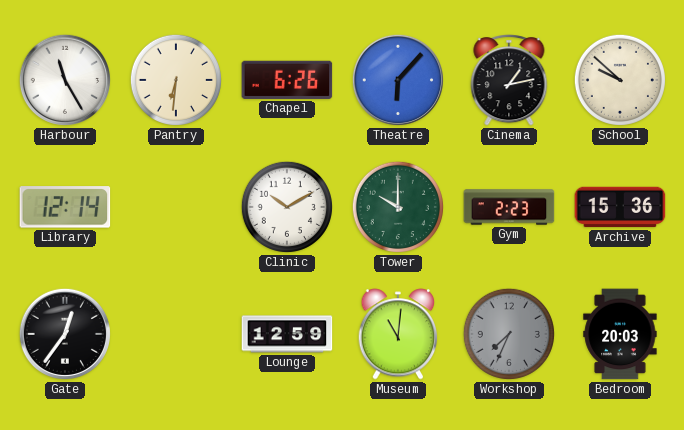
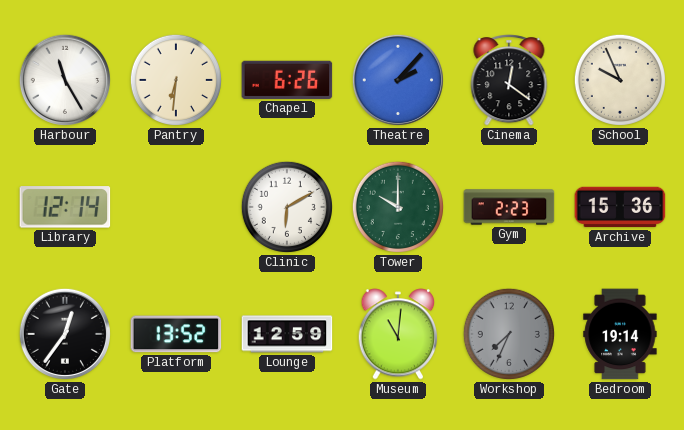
Theatre: 6:07 -> 2:07 (398, 80)
Cinema: 1:13 -> 12:21 (509, 80)
School: 9:52 -> 9:56 (620, 80)
Clinic: 10:10 -> 6:10 (287, 207)
Platform: none -> 13:52 (176, 334)
Bedroom: 20:03 -> 19:14 (620, 334)
